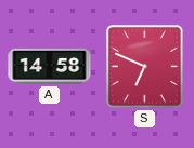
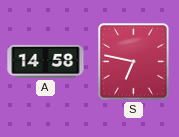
S: 6:49 -> 6:47 (134, 62)
